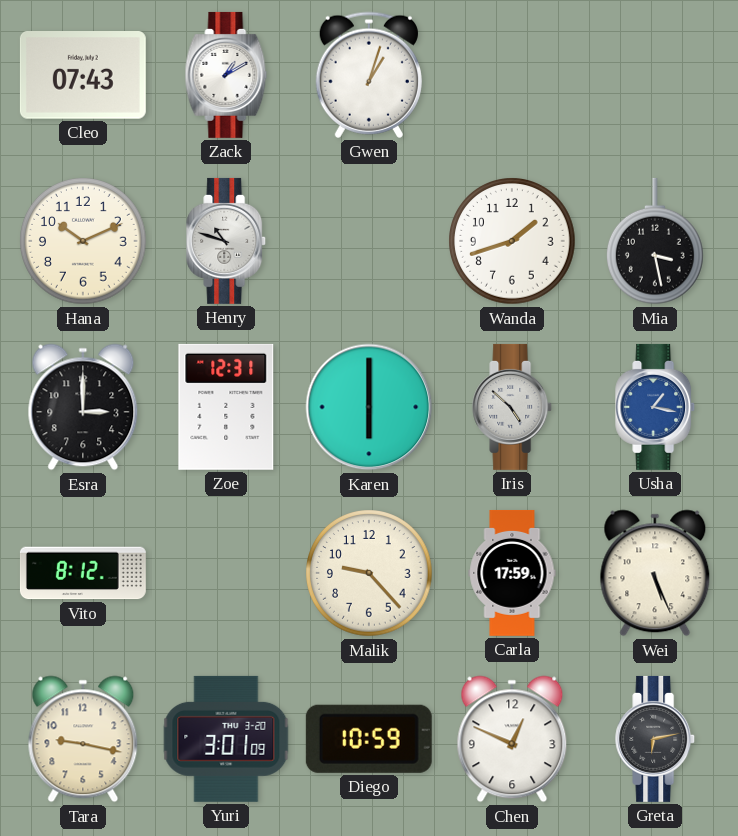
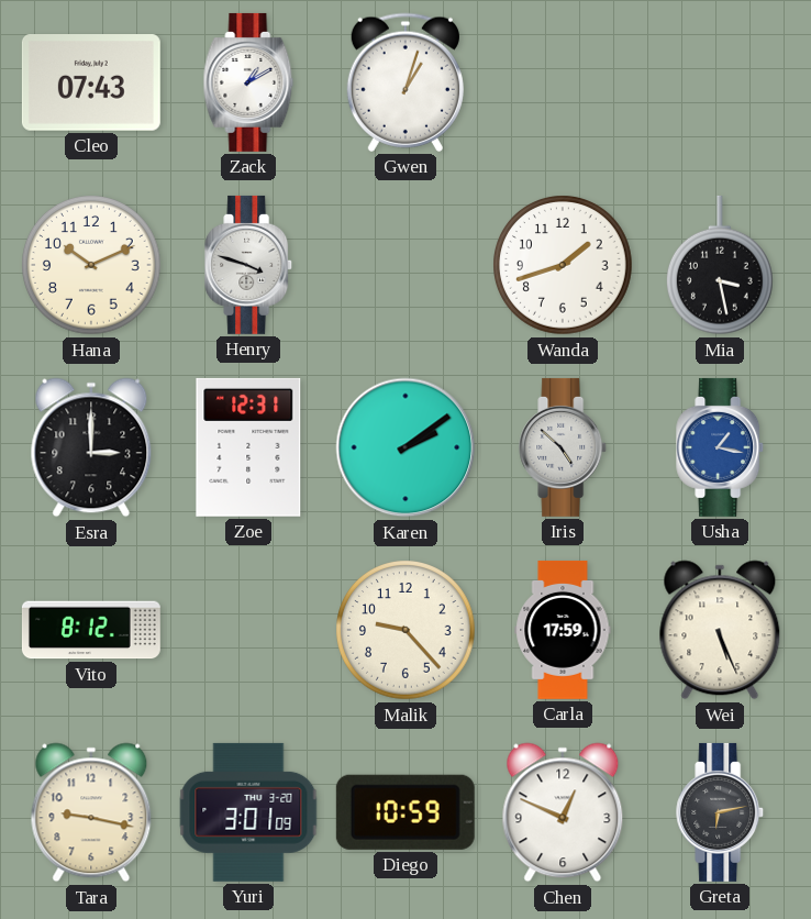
Henry: 10:48 -> 3:48 (249, 265)
Karen: 6:00 -> 2:09 (405, 447)
